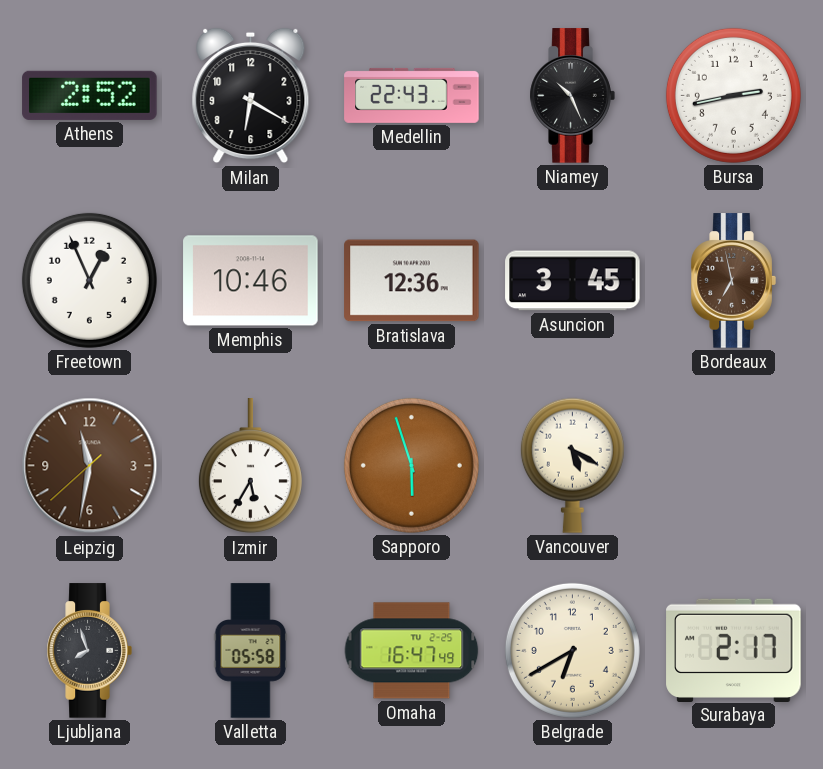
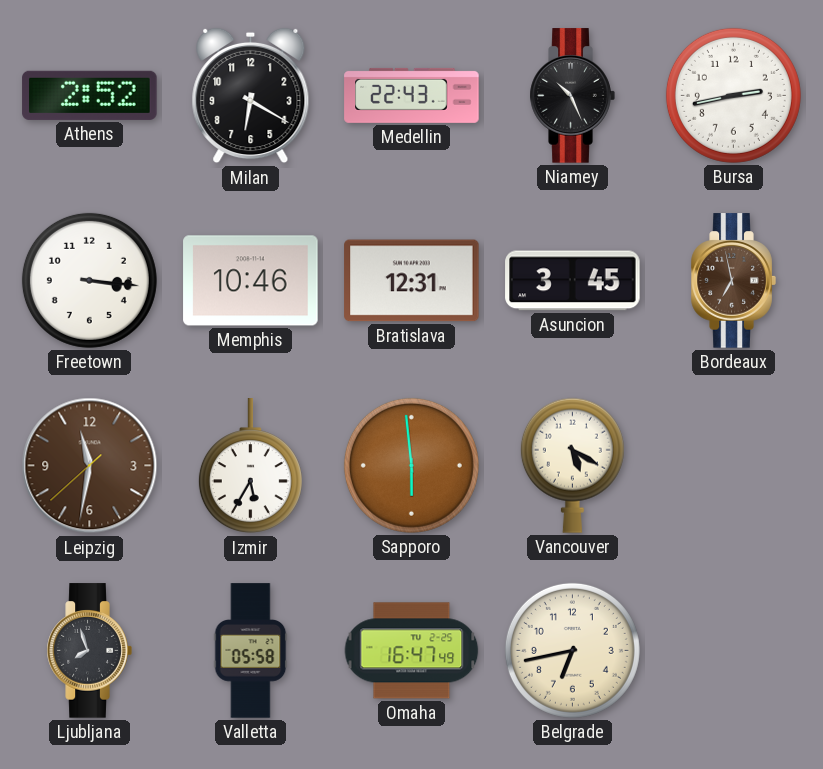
Freetown: 12:56 -> 3:16 (89, 280)
Bratislava: 12:36 -> 12:31 (412, 281)
Sapporo: 5:57 -> 5:59 (411, 465)
Belgrade: 6:40 -> 6:43 (572, 650)
Surabaya: 2:17 -> none (734, 650)
